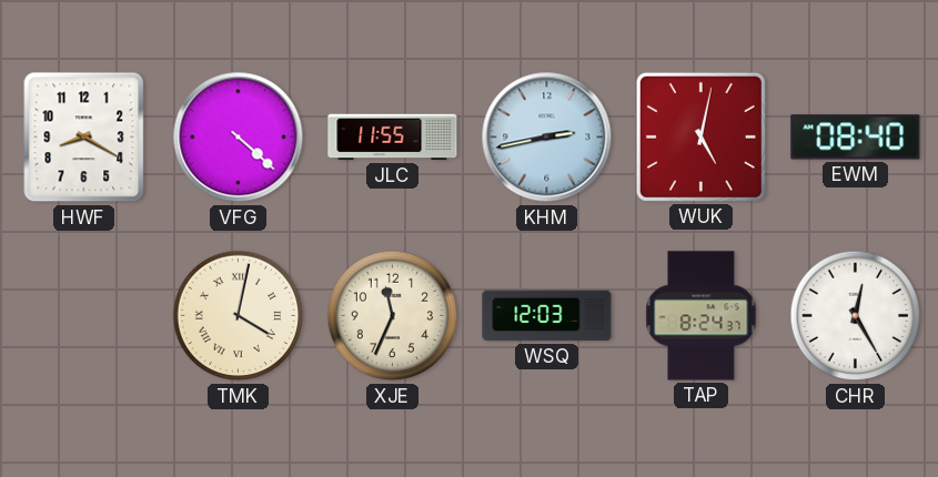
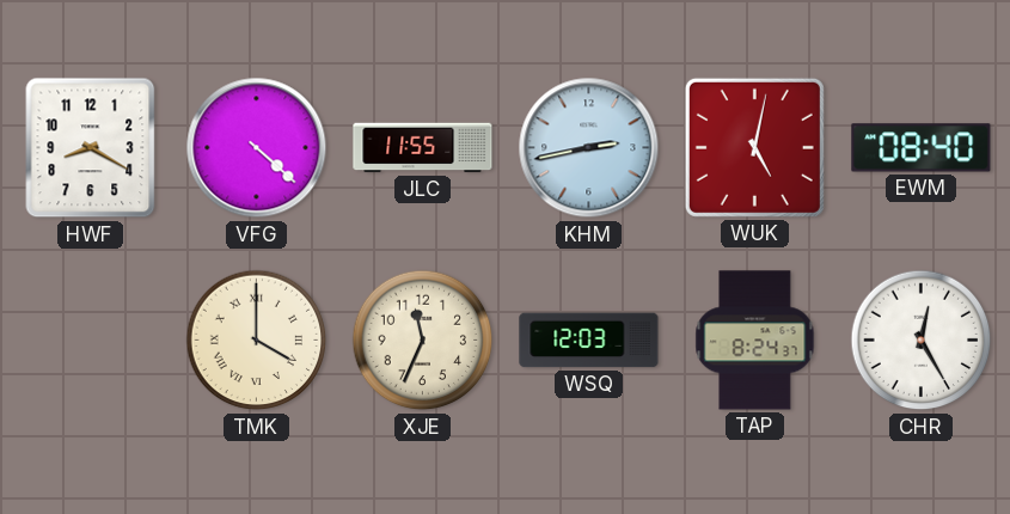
TMK: 4:02 -> 4:00 (257, 341)
